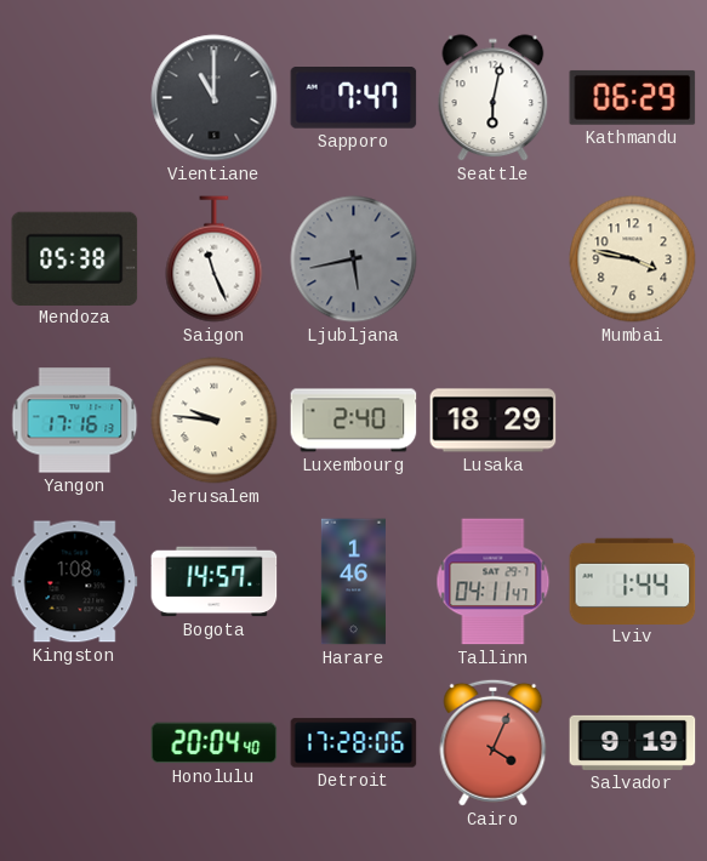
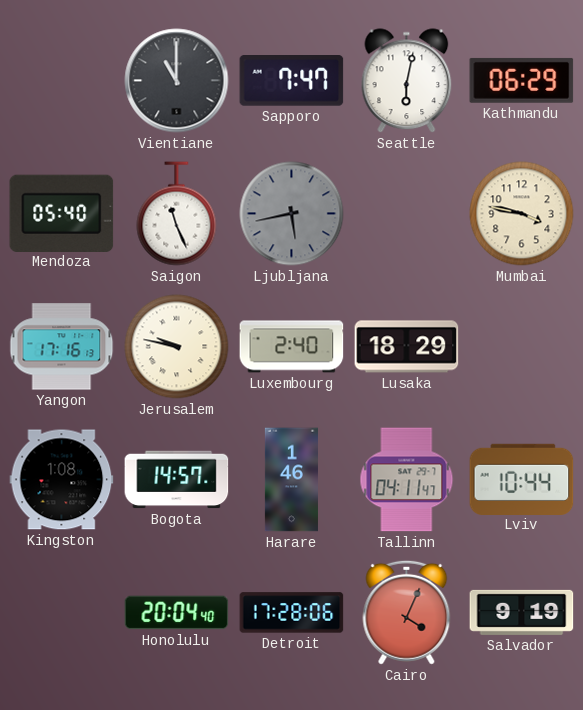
Mendoza: 05:38 -> 05:40 (62, 213)
Jerusalem: 9:46 -> 9:47 (177, 347)
Lviv: 1:44 -> 10:44 (522, 479)
